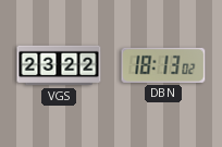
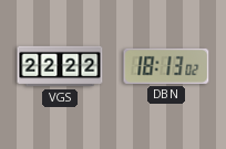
VGS: 23:22 -> 22:22 (60, 66)
